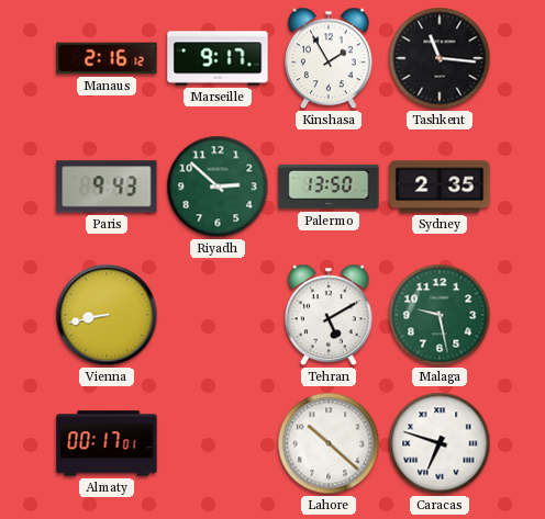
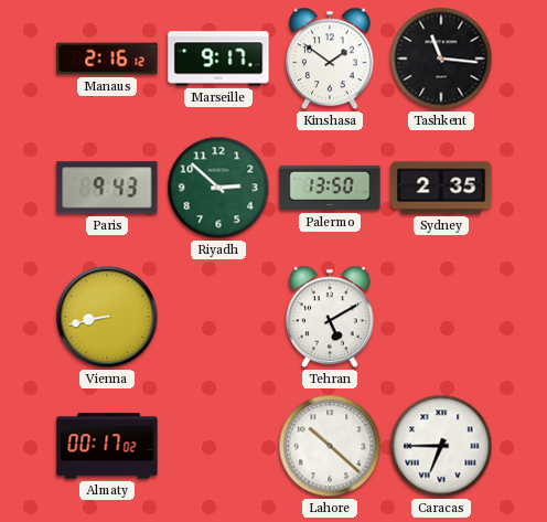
Kinshasa: 1:55 -> 1:51 (330, 58)
Malaga: 9:28 -> none (440, 315)
Almaty: 00:17:01 -> 00:17:02 (107, 446)
Caracas: 6:48 -> 6:45 (441, 446)
